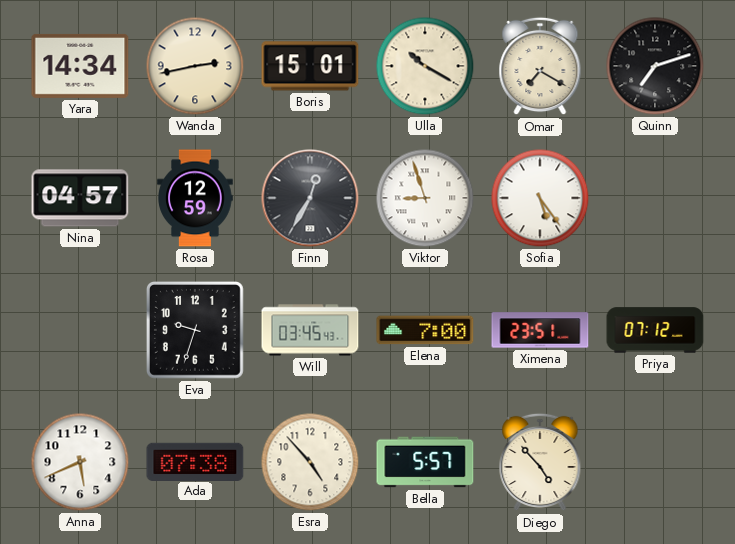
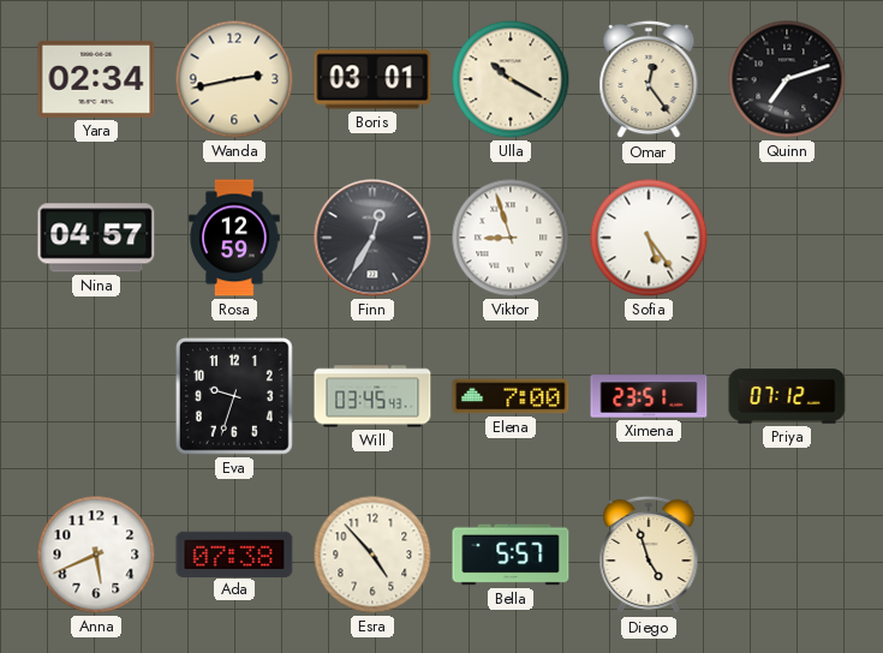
Yara: 14:34 -> 02:34 (96, 79)
Boris: 15:01 -> 03:01 (372, 79)
Omar: 7:20 -> 12:24 (649, 79)
Diego: 4:53 -> 4:57 (649, 555)
